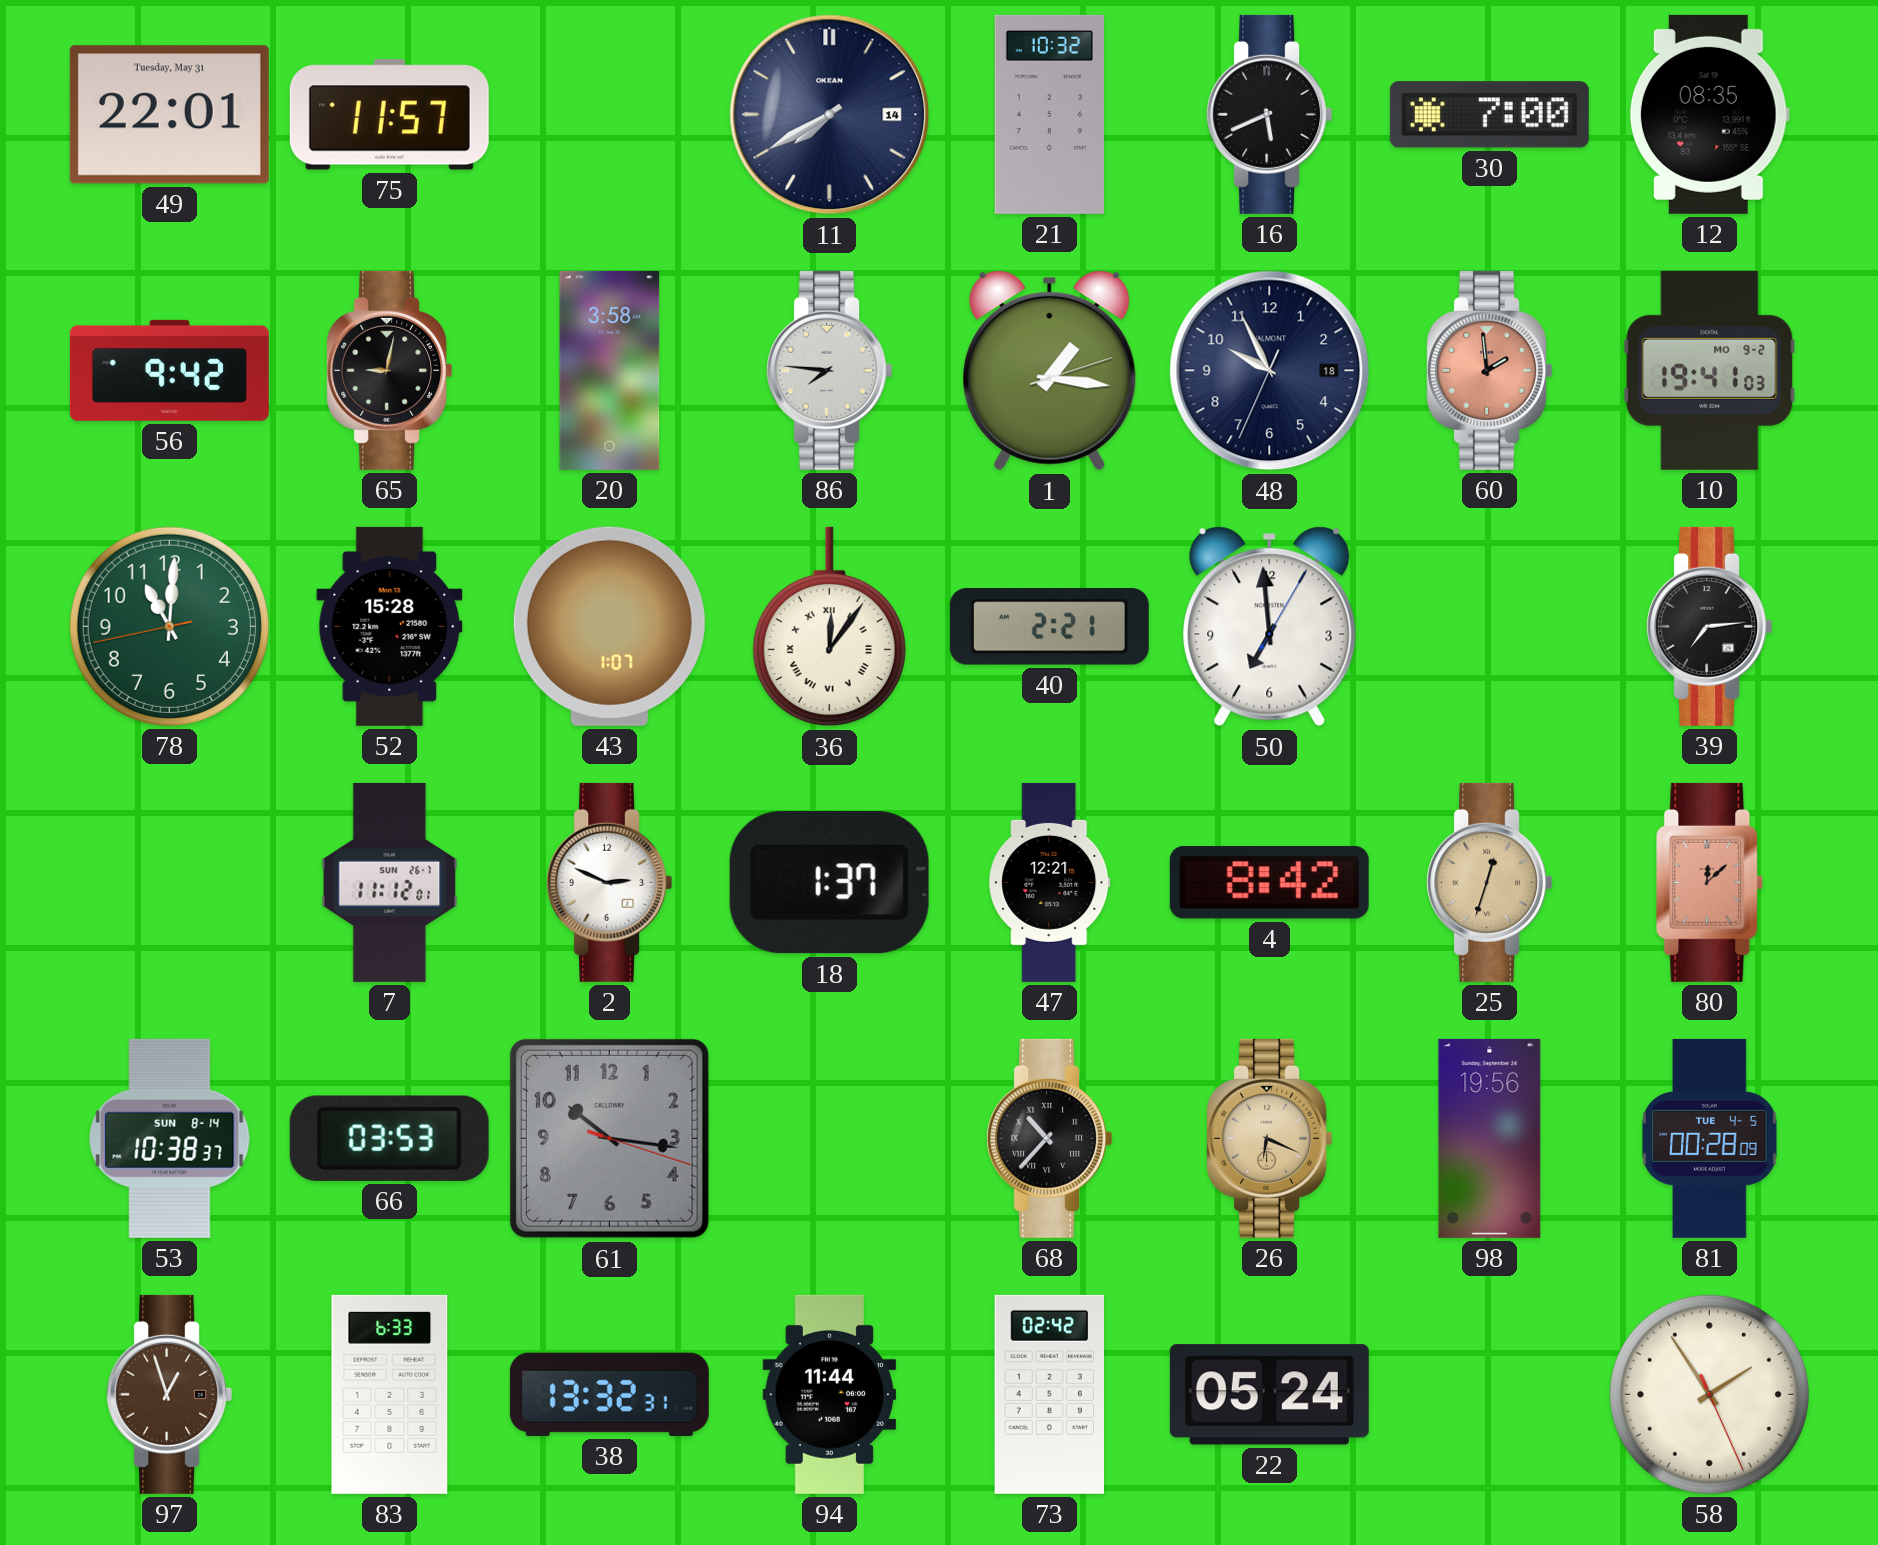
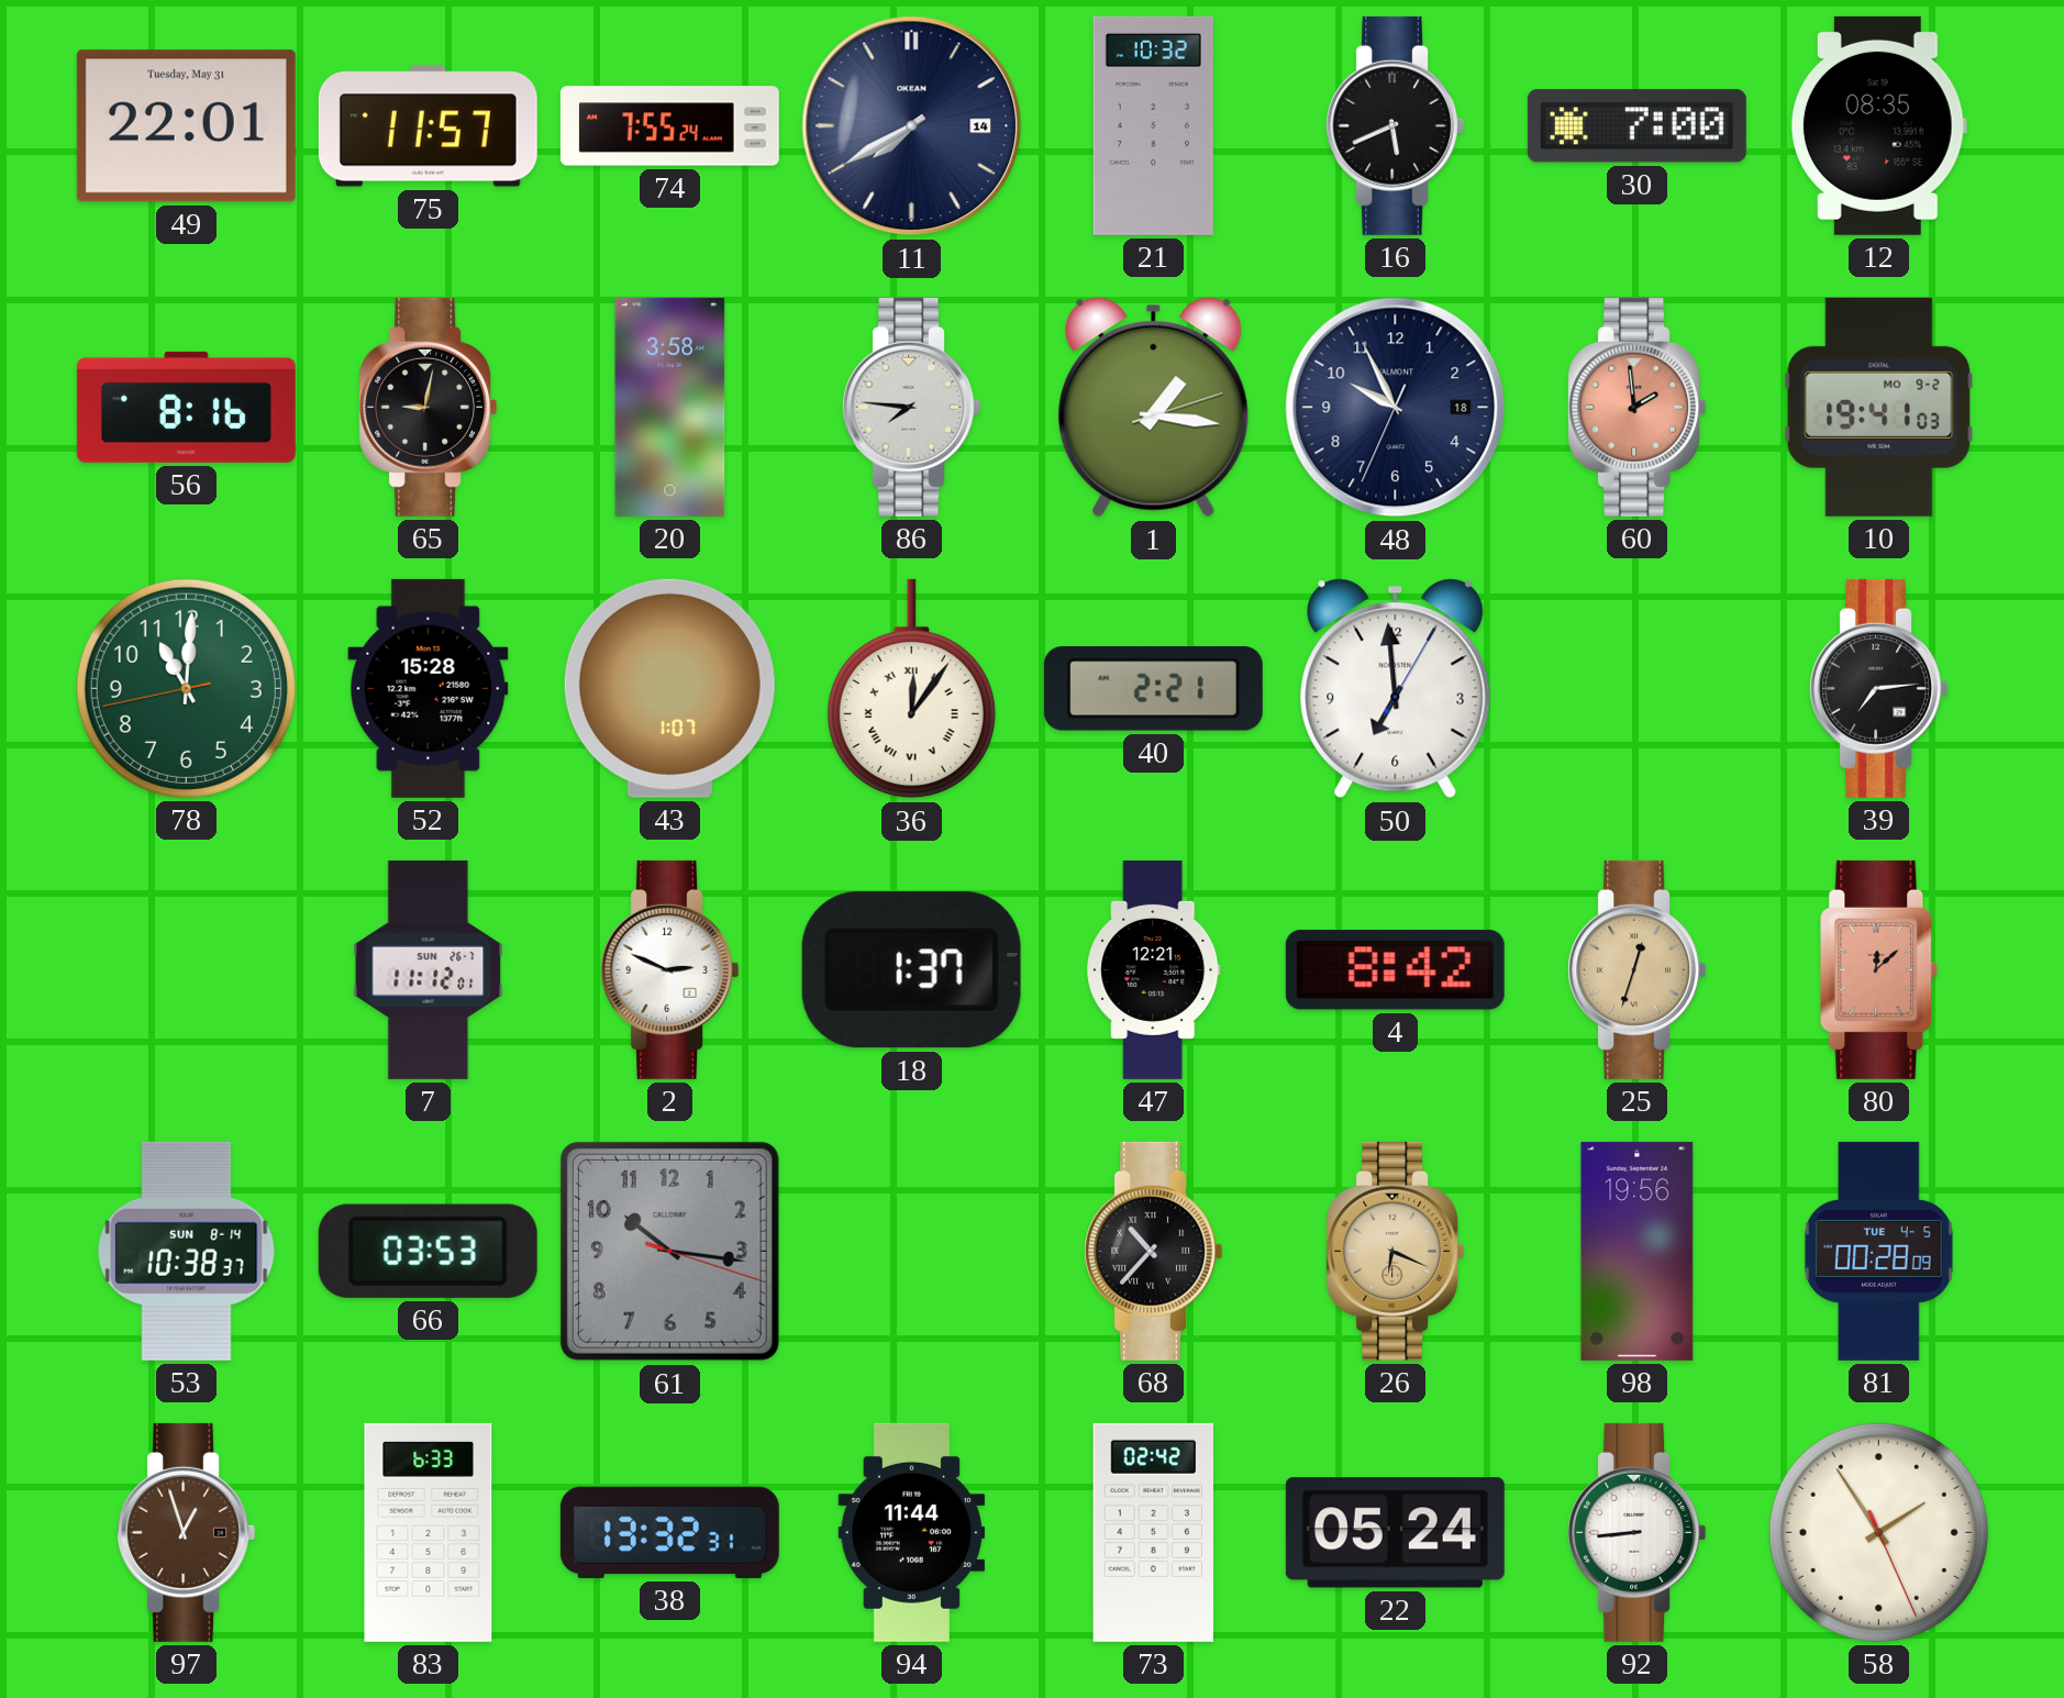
74: none -> 7:55 (669, 126)
56: 9:42 -> 8:16 (186, 407)
92: none -> 8:44 (1638, 1532)
